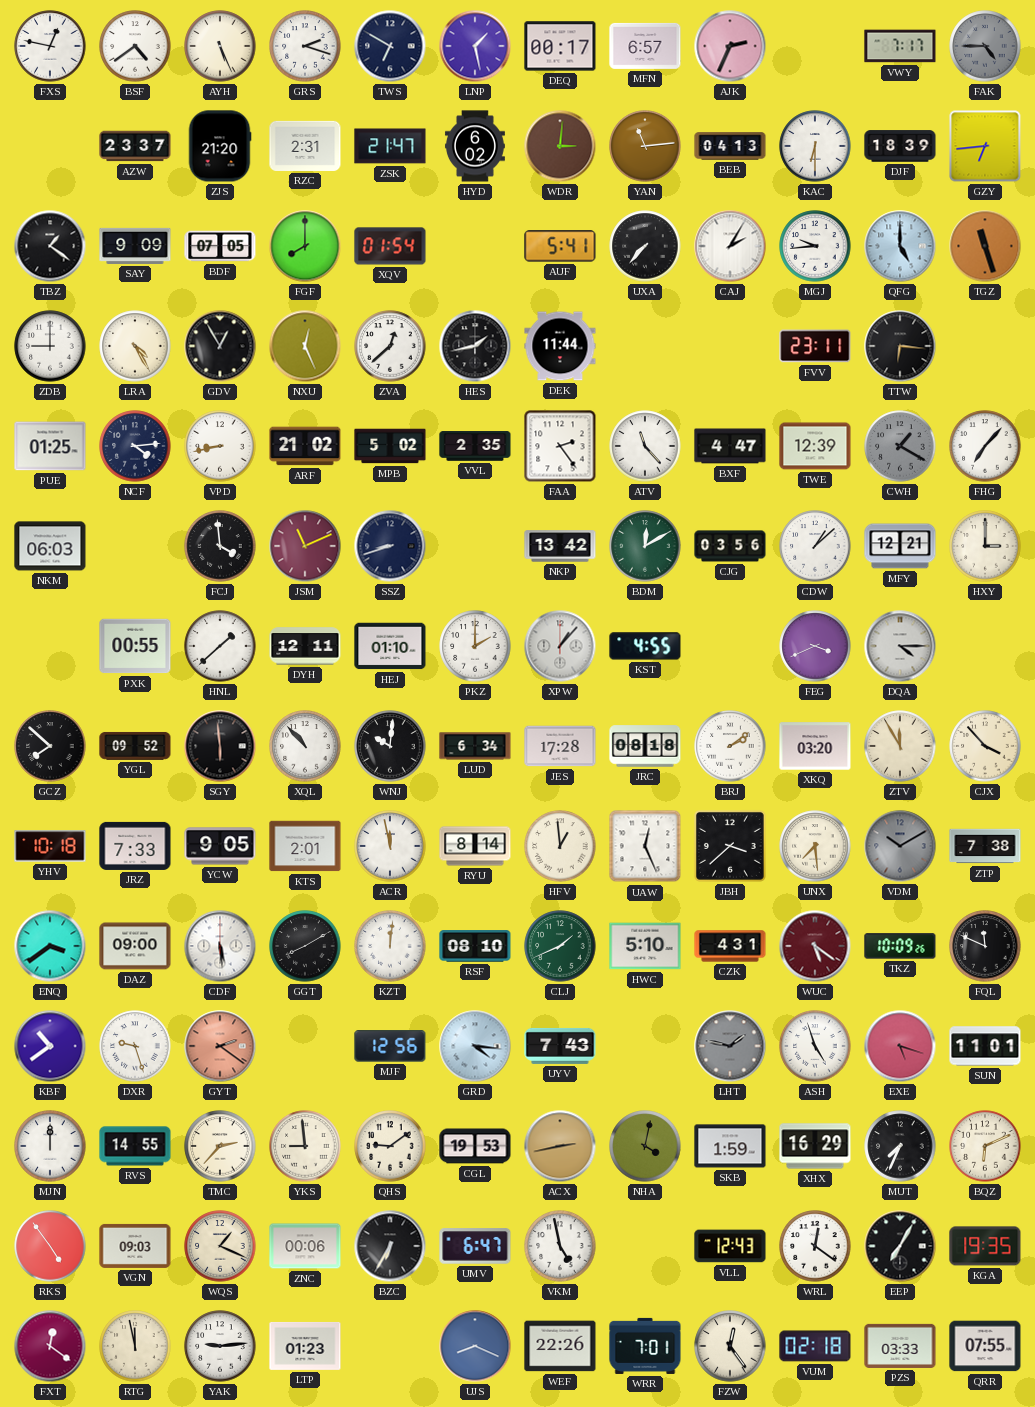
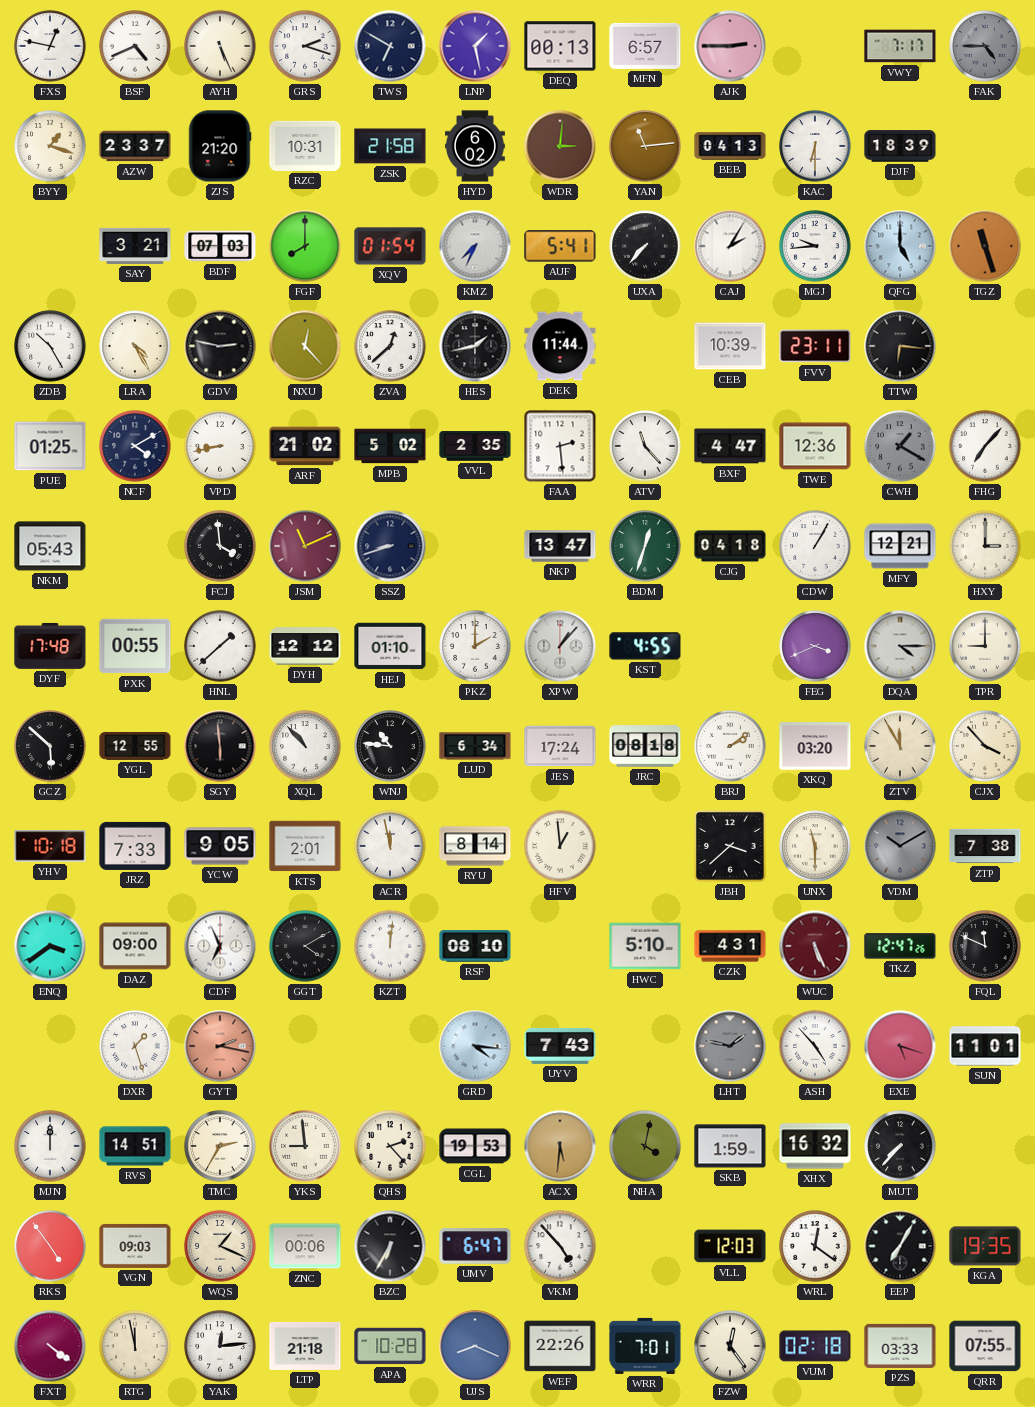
BSF: 4:39 -> 4:41 (135, 46)
DEQ: 00:17 -> 00:13 (560, 46)
AJK: 2:34 -> 2:45 (730, 46)
BYY: none -> 1:18 (50, 146)
RZC: 2:31 -> 10:31 (305, 146)
ZSK: 21:47 -> 21:58 (390, 146)
GZY: 6:44 -> none (985, 146)
TBZ: 1:21 -> none (50, 246)
SAY: 9:09 -> 3:21 (135, 246)
BDF: 07:05 -> 07:03 (220, 246)
KMZ: none -> 7:34 (475, 246)
ZDB: 9:00 -> 10:25 (50, 346)
GDV: 12:55 -> 2:47 (220, 346)
NXU: 12:26 -> 12:23 (305, 346)
CEB: none -> 10:39 (730, 346)
NCF: 4:14 -> 4:10 (135, 446)
FAA: 2:24 -> 2:29 (560, 446)
TWE: 12:39 -> 12:36 (815, 446)
NKM: 06:03 -> 05:43 (50, 546)
NKP: 13:42 -> 13:47 (560, 546)
BDM: 12:10 -> 12:33 (645, 546)
CJG: 03:56 -> 04:18 (730, 546)
CDW: 1:08 -> 1:05 (815, 546)
DYF: none -> 17:48 (50, 646)
DYH: 12:11 -> 12:12 (305, 646)
TPR: none -> 9:00 (985, 646)
GCZ: 7:52 -> 5:52 (50, 746)
YGL: 09:52 -> 12:55 (135, 746)
WNJ: 10:01 -> 10:46 (390, 746)
JES: 17:28 -> 17:24 (560, 746)
UAW: 12:26 -> none (645, 846)
UNX: 7:29 -> 11:30 (815, 846)
CDF: 5:29 -> 6:56 (220, 946)
GGT: 8:10 -> 4:10 (305, 946)
CLJ: 1:41 -> none (560, 946)
WUC: 5:21 -> 5:26 (815, 946)
TKZ: 10:09 -> 12:47 (900, 946)
KBF: 10:39 -> none (50, 1046)
DXR: 9:27 -> 1:27 (135, 1046)
GYT: 2:21 -> 2:17 (220, 1046)
MJF: 12:56 -> none (390, 1046)
ASH: 4:57 -> 4:53 (815, 1046)
RVS: 14:55 -> 14:51 (135, 1146)
TMC: 2:37 -> 2:35 (220, 1146)
QHS: 9:09 -> 2:23 (390, 1146)
ACX: 2:43 -> 5:31 (560, 1146)
XHX: 16:29 -> 16:32 (815, 1146)
MUT: 7:34 -> 7:37 (900, 1146)
BQZ: 6:11 -> none (985, 1146)
VKM: 4:58 -> 4:53 (560, 1246)
VLL: 12:43 -> 12:03 (730, 1246)
FXT: 12:21 -> 4:21 (50, 1346)
YAK: 9:14 -> 12:14 (220, 1346)
LTP: 01:23 -> 21:18 (305, 1346)
APA: none -> 10:28 (390, 1346)
